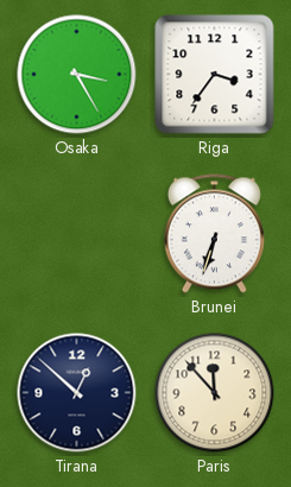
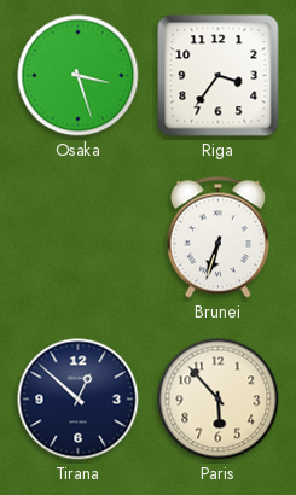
Osaka: 3:25 -> 3:27 (79, 76)
Paris: 11:53 -> 5:53 (219, 400)
